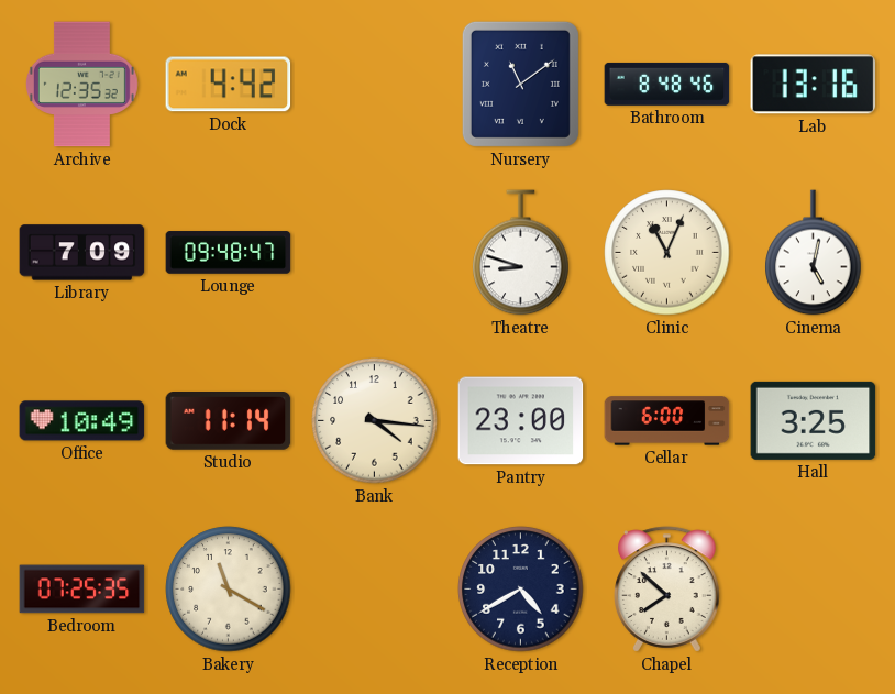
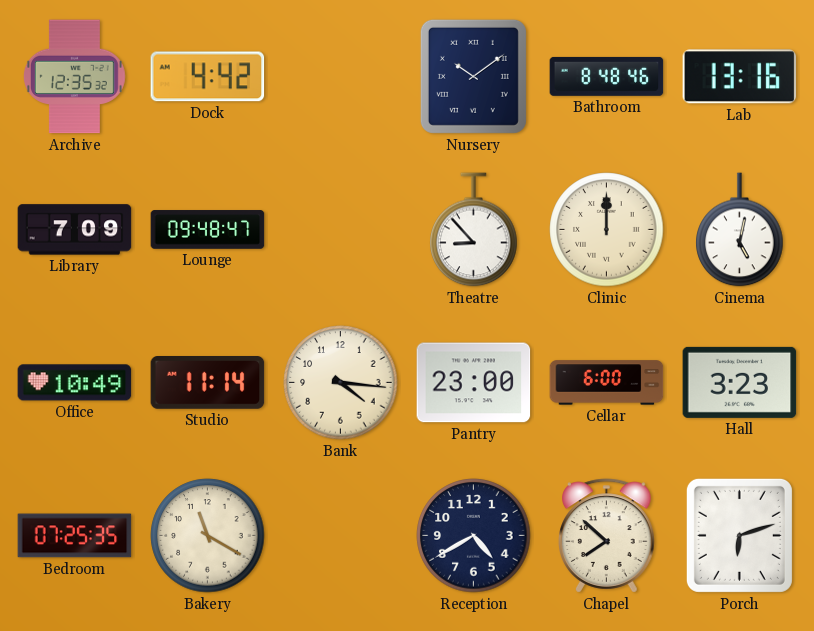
Nursery: 11:09 -> 10:09 (473, 76)
Theatre: 8:48 -> 8:53 (474, 230)
Clinic: 11:04 -> 12:00 (607, 230)
Hall: 3:25 -> 3:23 (740, 382)
Porch: none -> 6:12 (739, 535)
